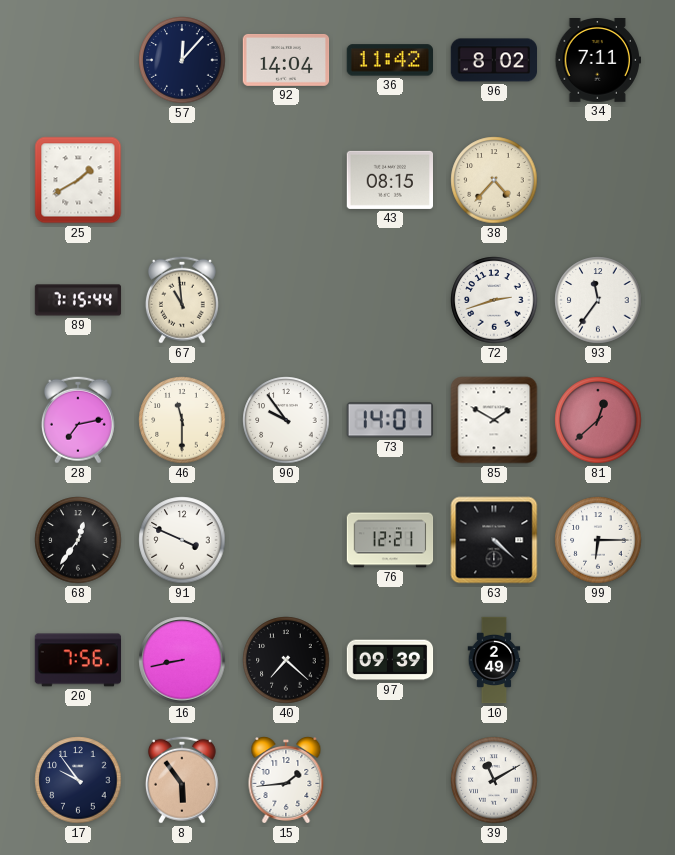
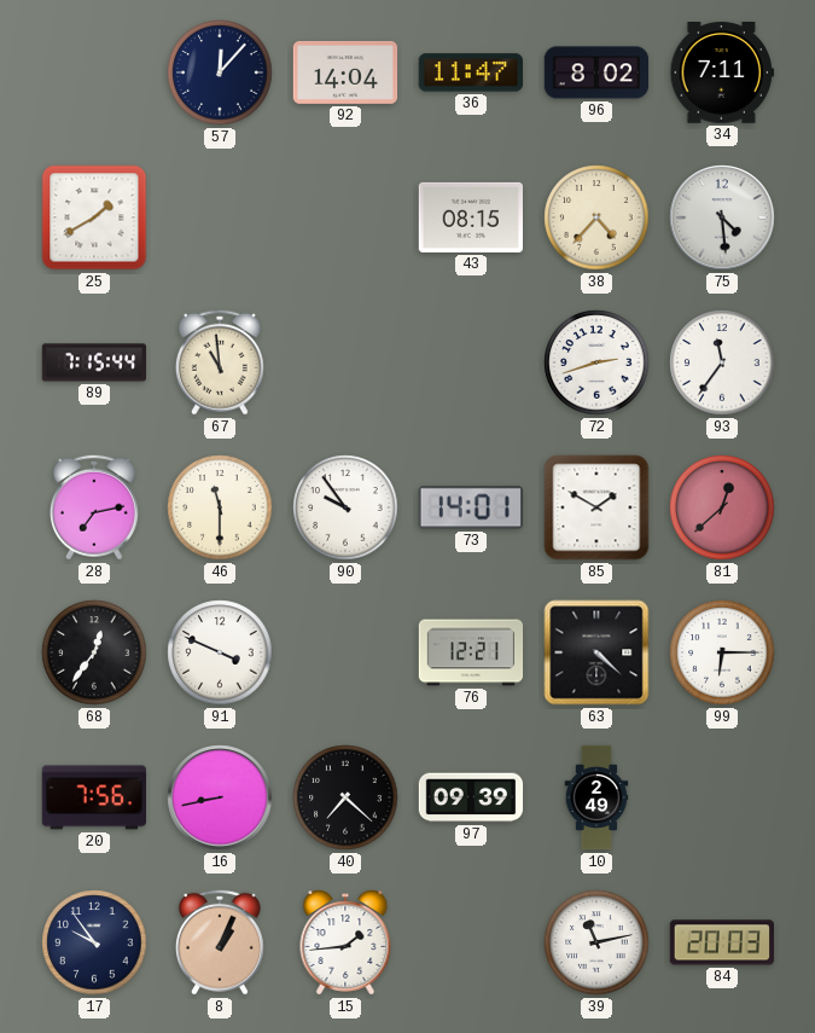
36: 11:42 -> 11:47 (470, 72)
75: none -> 4:29 (722, 217)
8: 5:54 -> 1:04 (220, 942)
39: 11:10 -> 11:13 (596, 942)
84: none -> 20:03 (721, 942)
